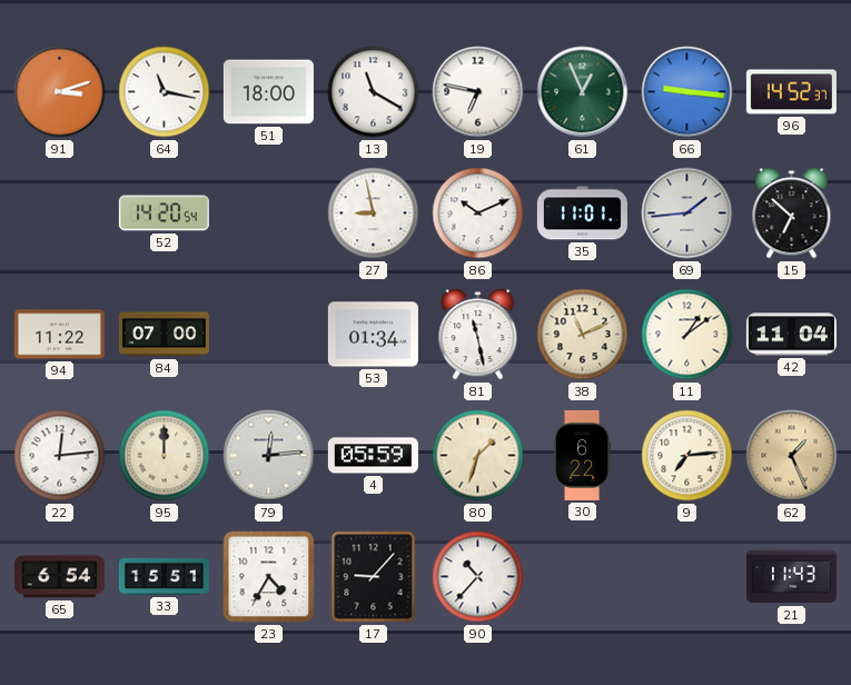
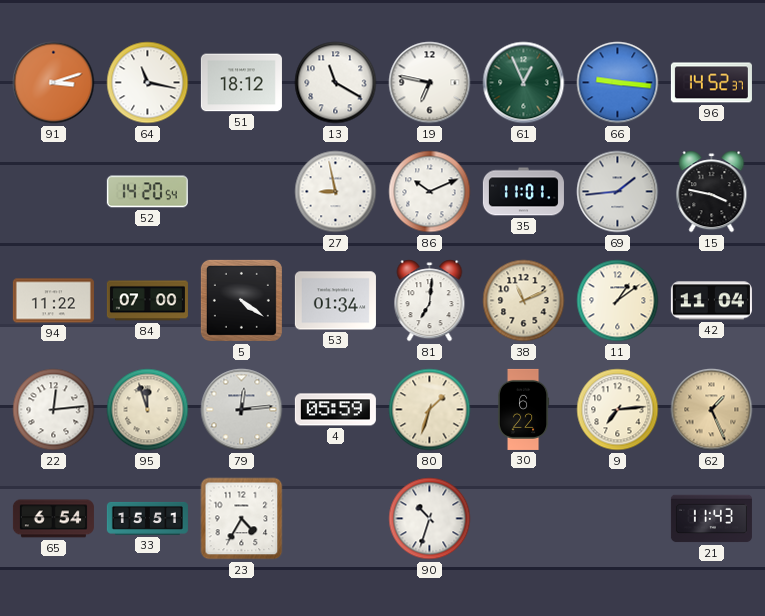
51: 18:00 -> 18:12 (241, 83)
15: 6:52 -> 3:47 (712, 192)
5: none -> 4:21 (241, 300)
81: 11:28 -> 7:01 (430, 301)
95: 12:00 -> 11:57 (148, 410)
17: 9:07 -> none (374, 577)
90: 10:37 -> 10:33 (430, 519)
